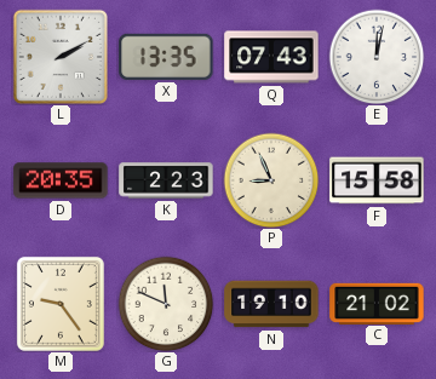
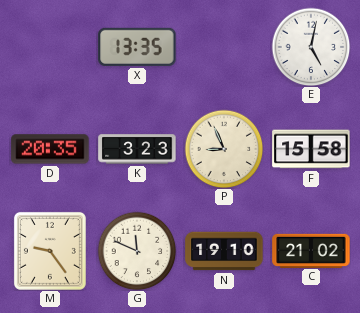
L: 2:10 -> none (61, 57)
Q: 07:43 -> none (271, 57)
E: 12:02 -> 5:02 (311, 47)
K: 2:23 -> 3:23 (137, 149)
